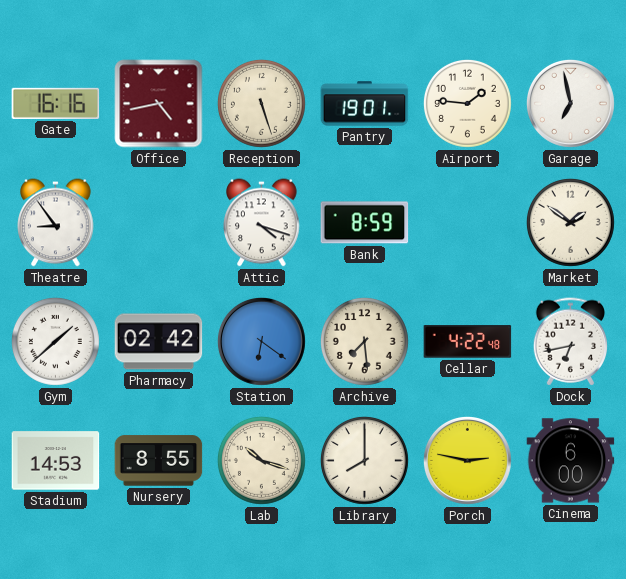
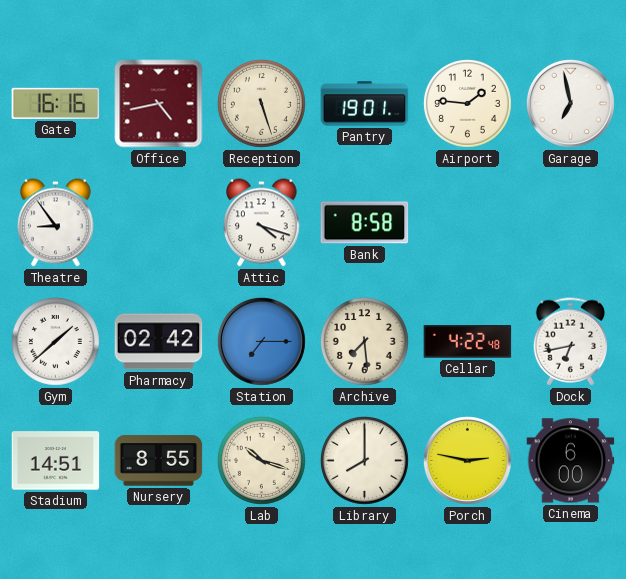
Bank: 8:59 -> 8:58 (365, 223)
Market: 1:51 -> none (570, 222)
Station: 6:21 -> 7:15 (261, 341)
Stadium: 14:53 -> 14:51 (56, 461)
